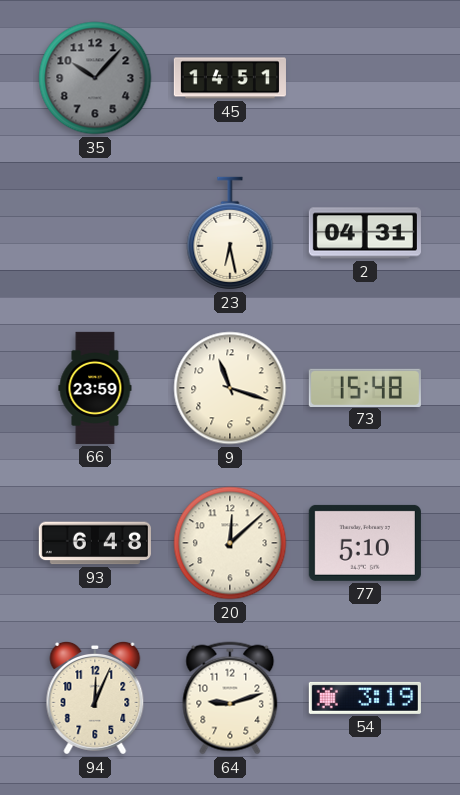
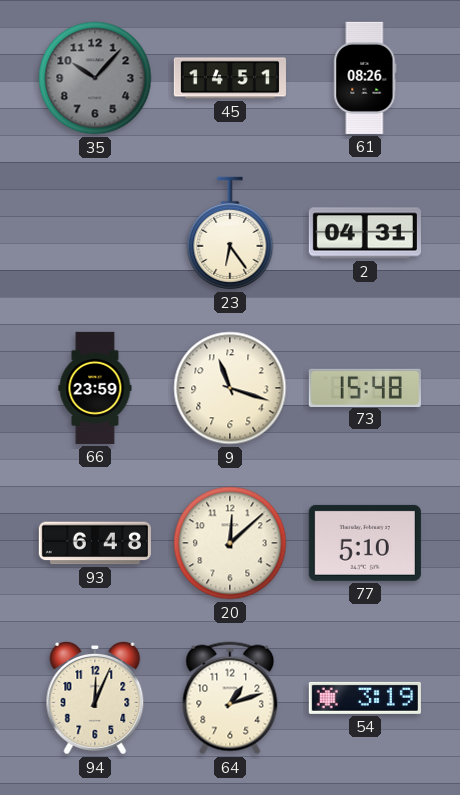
61: none -> 08:26 (365, 78)
23: 6:28 -> 6:24 (230, 233)
64: 9:12 -> 1:12 (230, 698)
